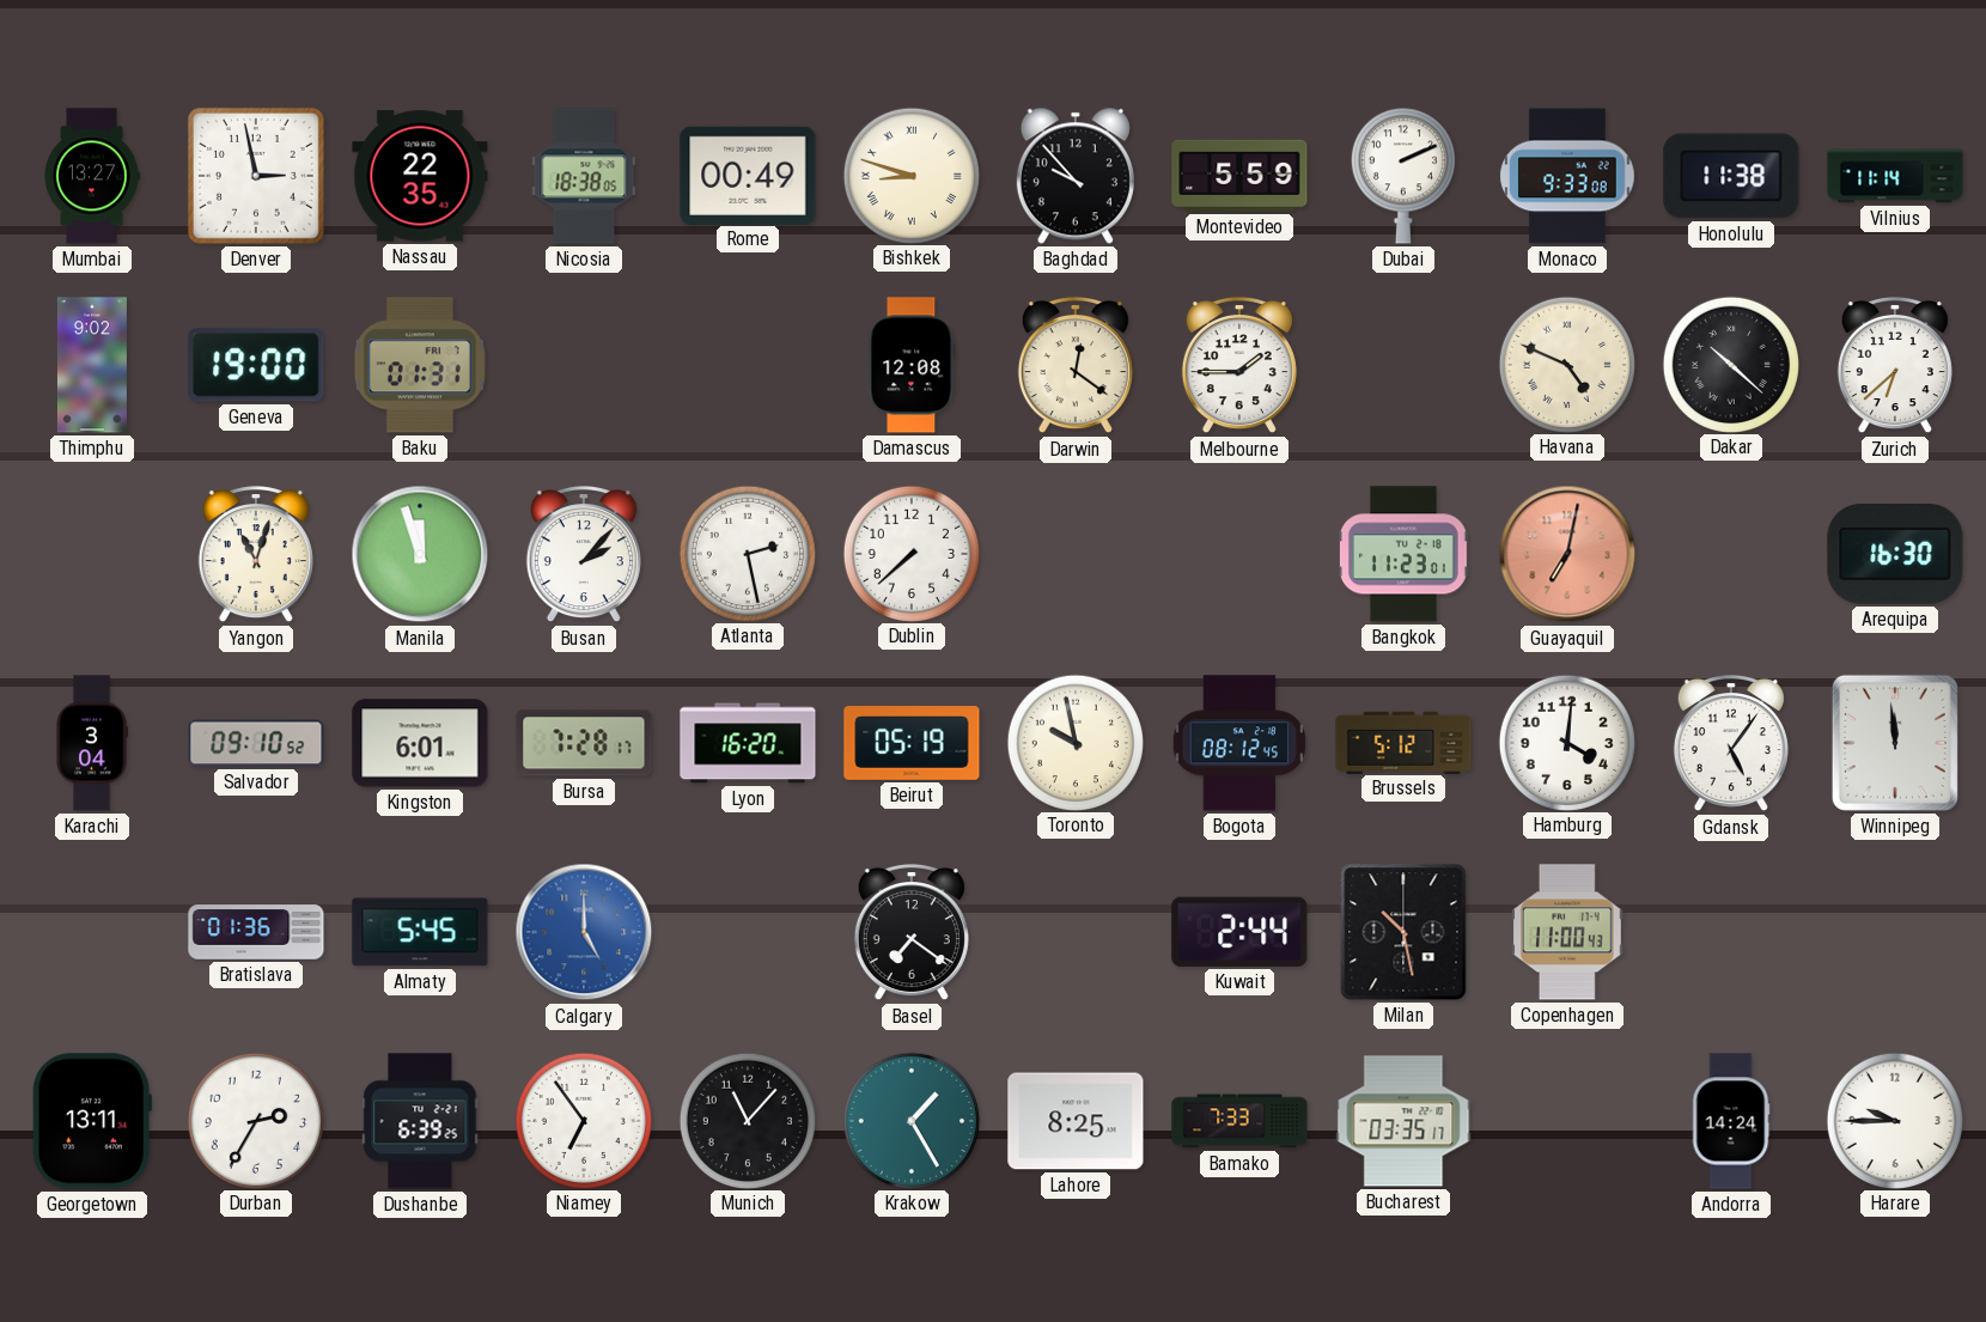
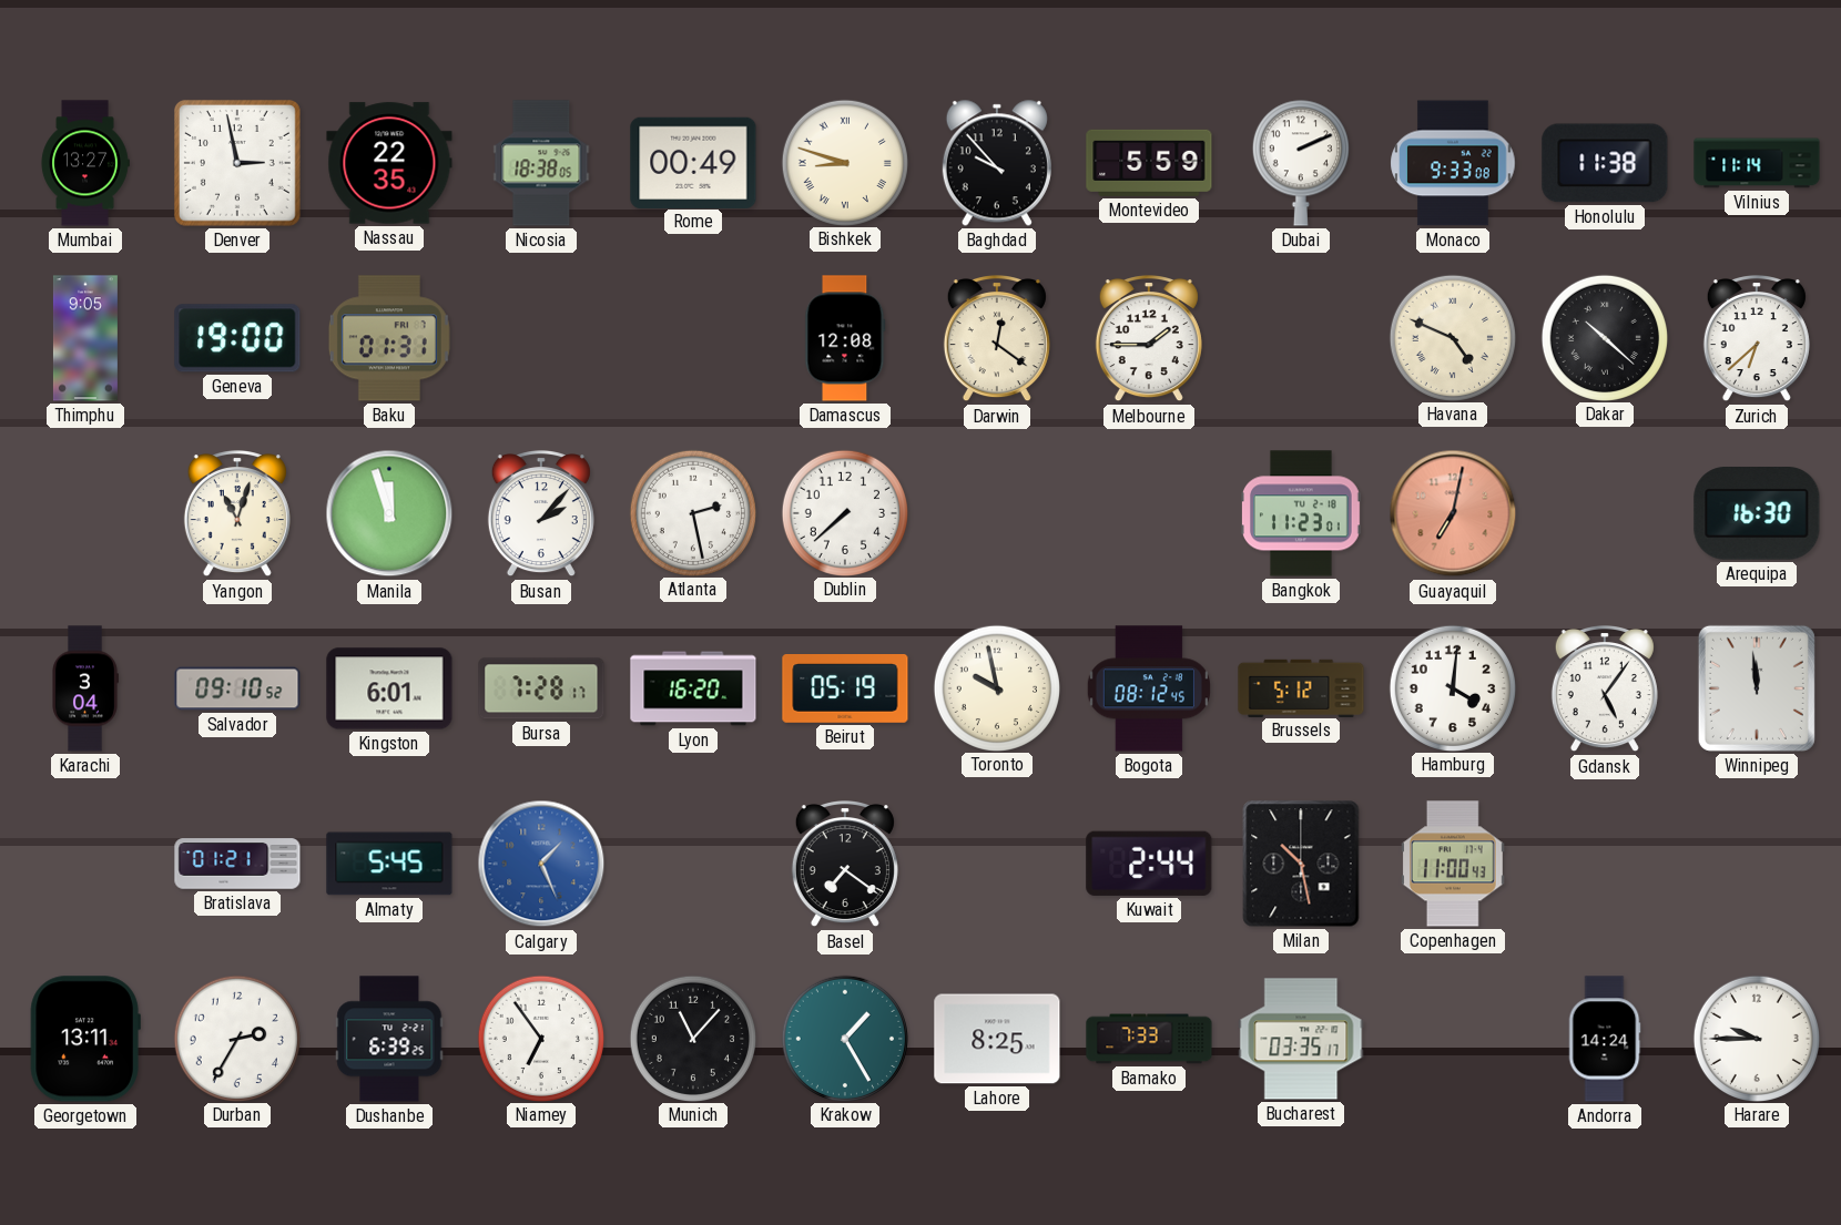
Thimphu: 9:02 -> 9:05 (85, 338)
Bratislava: 01:36 -> 01:21 (237, 864)
Calgary: 5:00 -> 1:26 (541, 864)
